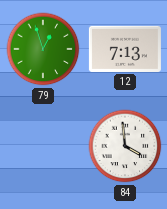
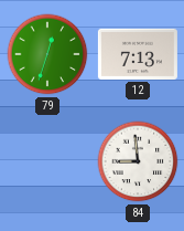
79: 12:57 -> 12:33 (47, 54)
84: 3:59 -> 8:59 (138, 161)
